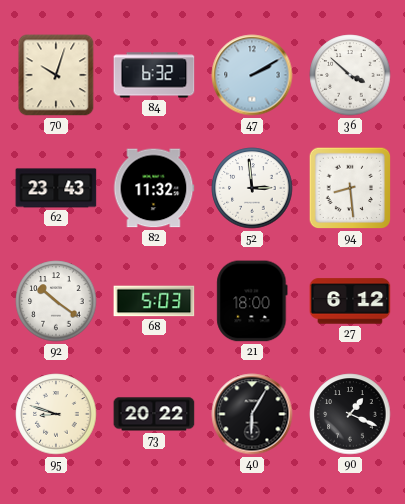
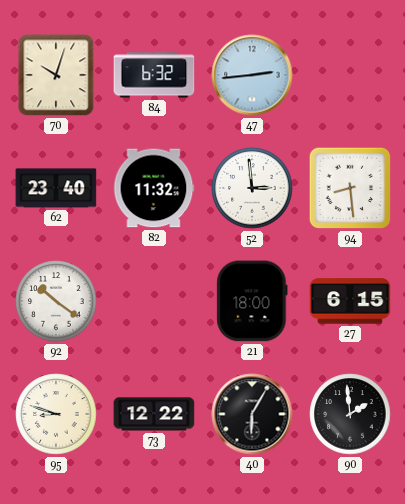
47: 2:10 -> 2:44 (252, 75)
36: 3:52 -> none (350, 75)
62: 23:43 -> 23:40 (56, 188)
68: 5:03 -> none (154, 301)
27: 6:12 -> 6:15 (350, 301)
73: 20:22 -> 12:22 (154, 414)
90: 1:19 -> 1:59 (350, 414)
